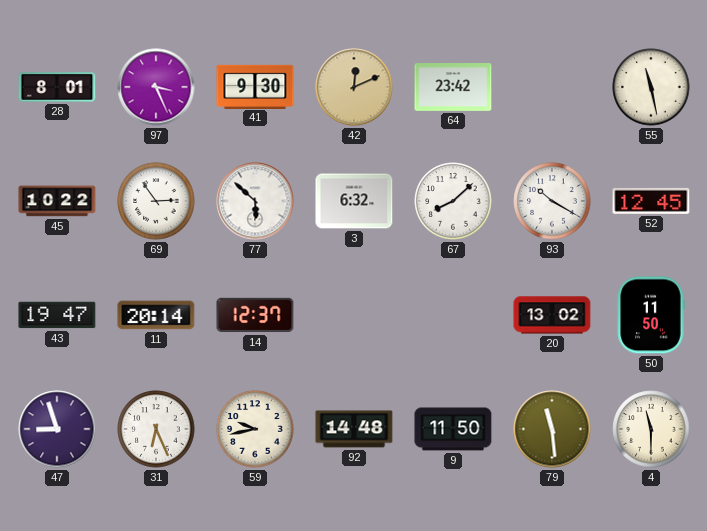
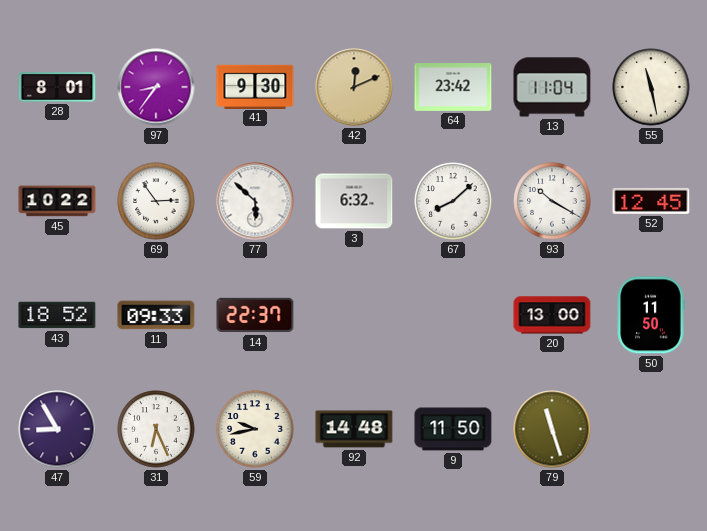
97: 3:26 -> 8:36 (156, 87)
13: none -> 11:04 (552, 87)
43: 19:47 -> 18:52 (57, 315)
11: 20:14 -> 09:33 (156, 315)
14: 12:37 -> 22:37 (255, 315)
20: 13:02 -> 13:00 (552, 315)
47: 8:57 -> 8:55 (57, 429)
79: 11:29 -> 11:27 (552, 429)
4: 11:30 -> none (651, 429)
